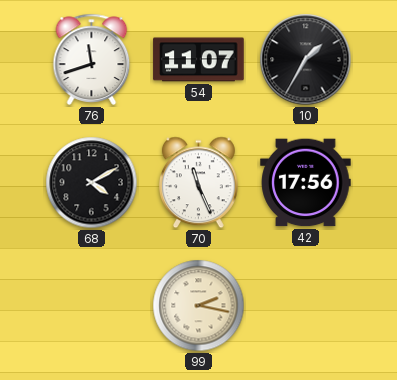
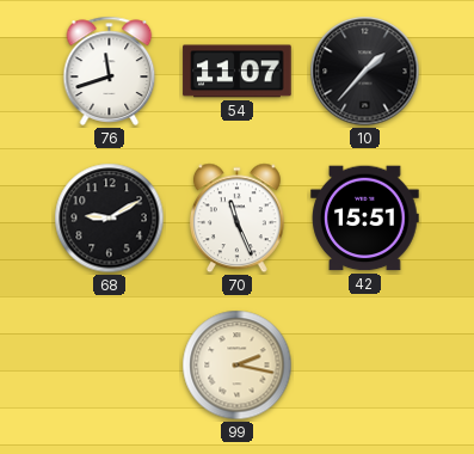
10: 1:35 -> 1:37 (365, 72)
68: 4:10 -> 9:10 (110, 219)
42: 17:56 -> 15:51 (365, 219)
